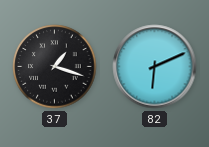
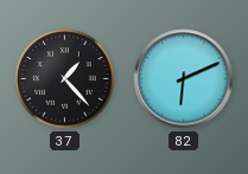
37: 1:18 -> 1:23 (65, 79)
